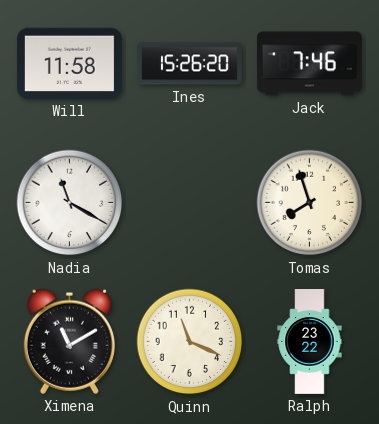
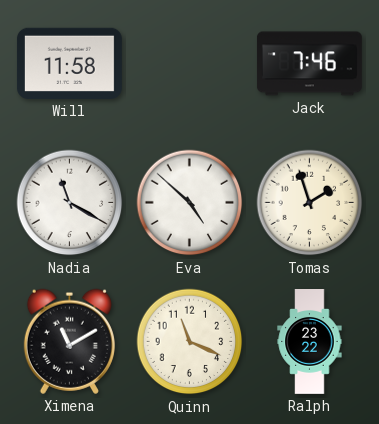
Ines: 15:26 -> none (190, 64)
Eva: none -> 4:52 (190, 203)
Tomas: 7:57 -> 1:57 (310, 203)
